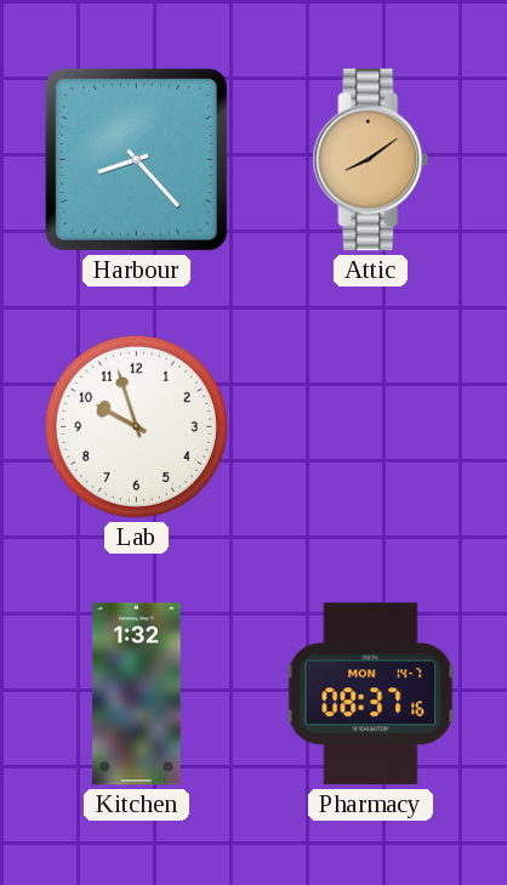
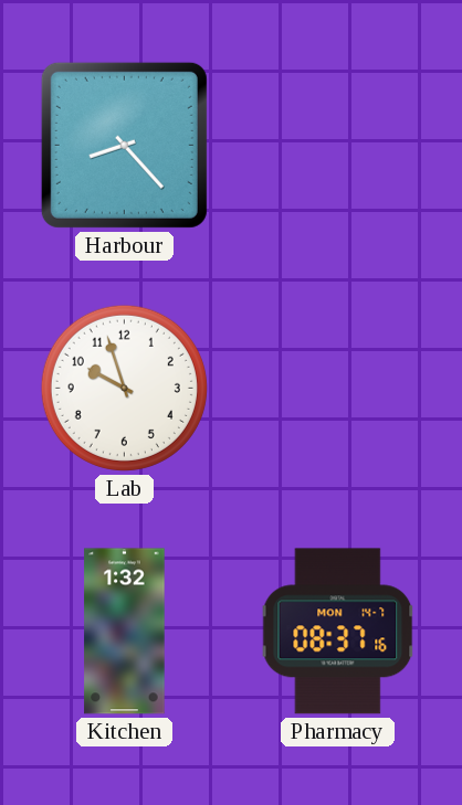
Attic: 8:09 -> none (371, 160)
